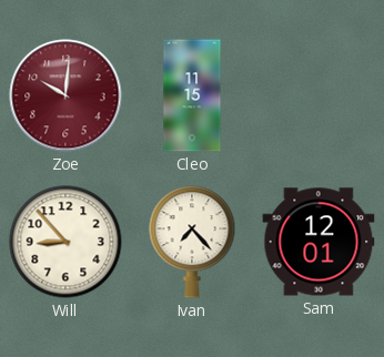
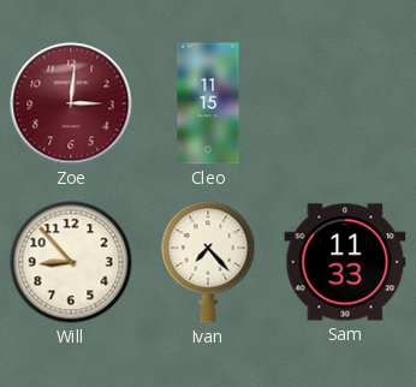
Zoe: 10:01 -> 3:01 (71, 103)
Sam: 12:01 -> 11:33 (345, 262)
